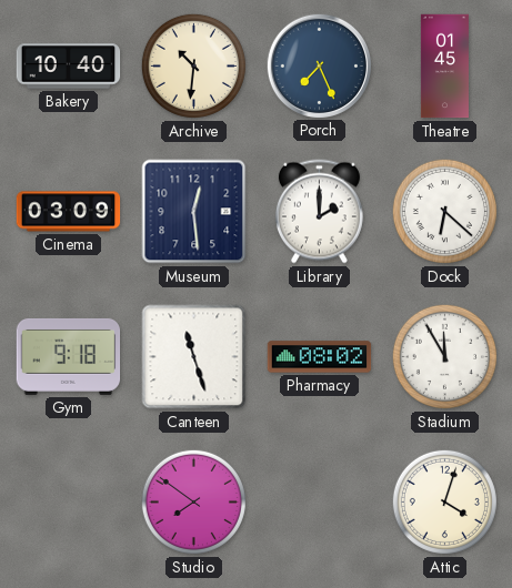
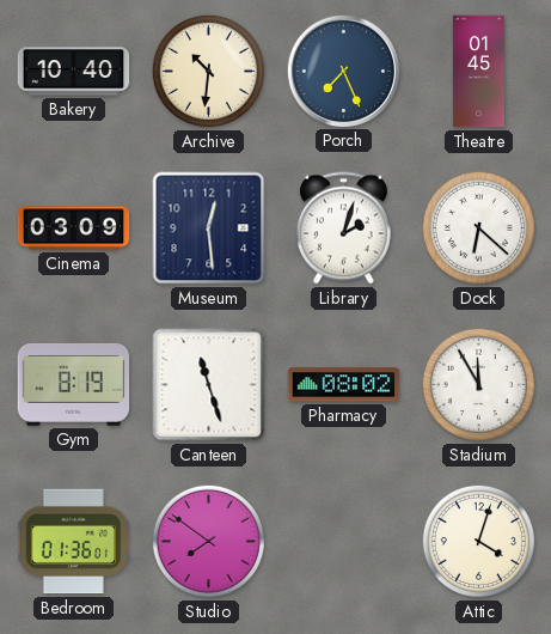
Library: 2:00 -> 2:03 (343, 228)
Gym: 9:18 -> 8:19 (74, 384)
Bedroom: none -> 01:36 (73, 542)
